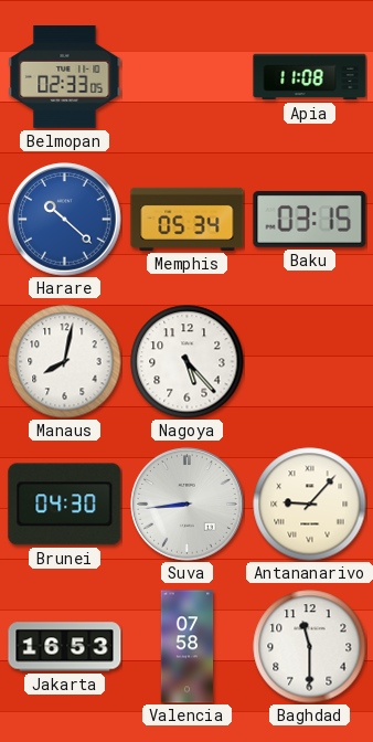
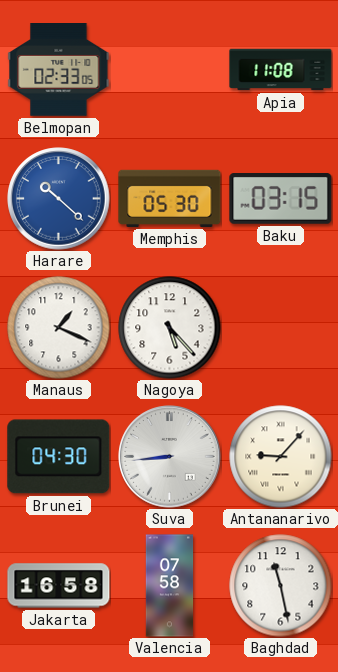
Memphis: 05:34 -> 05:30 (170, 198)
Manaus: 8:02 -> 1:19 (59, 328)
Jakarta: 16:53 -> 16:58 (59, 586)
Baghdad: 11:30 -> 11:28 (281, 586)
